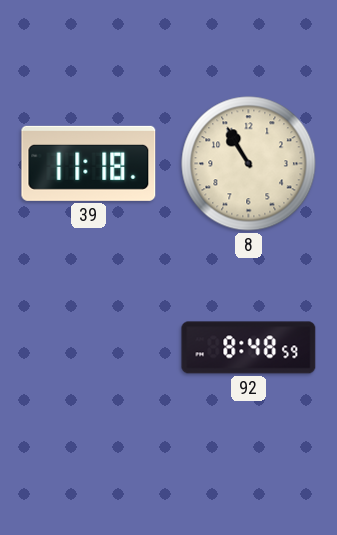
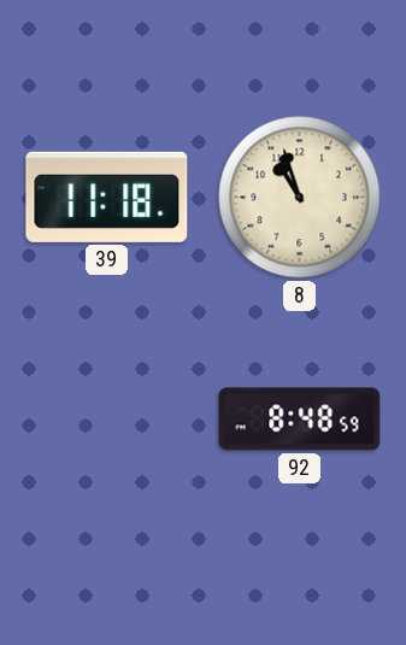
8: 10:55 -> 10:57 (300, 198)
